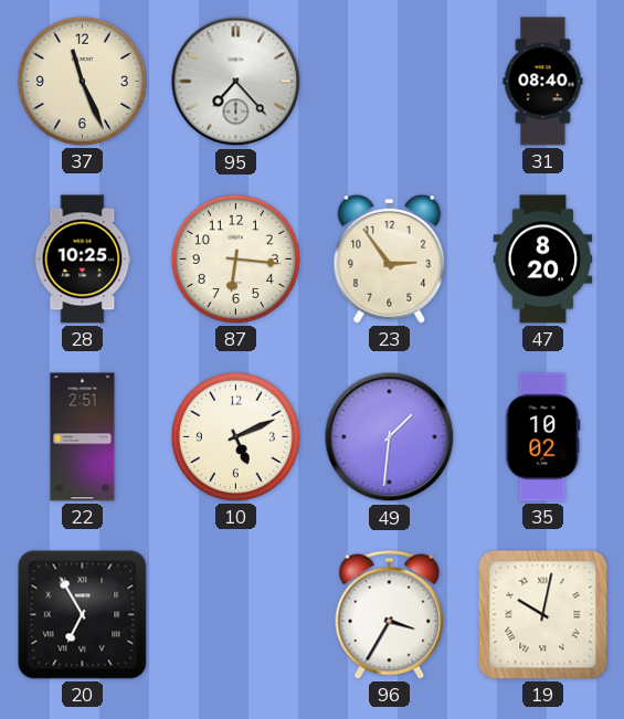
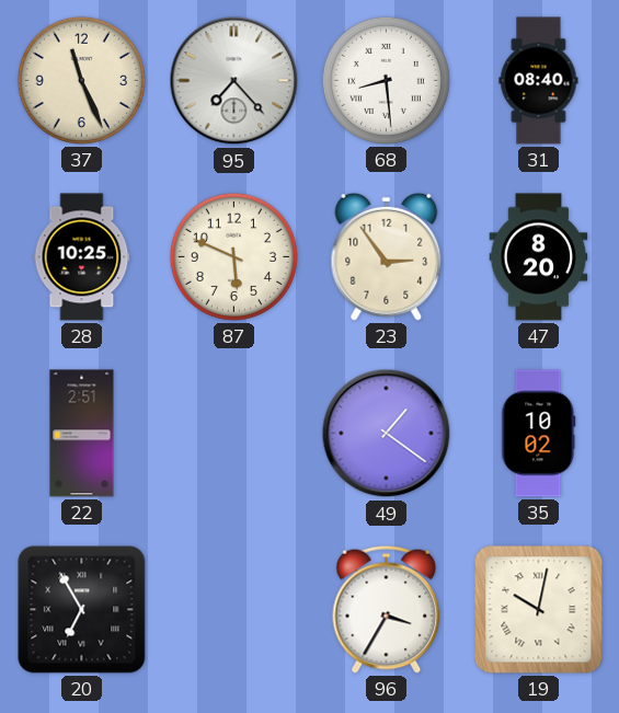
68: none -> 8:29 (386, 80)
87: 6:16 -> 5:49 (233, 256)
10: 5:11 -> none (235, 436)
49: 1:31 -> 1:21 (387, 434)
